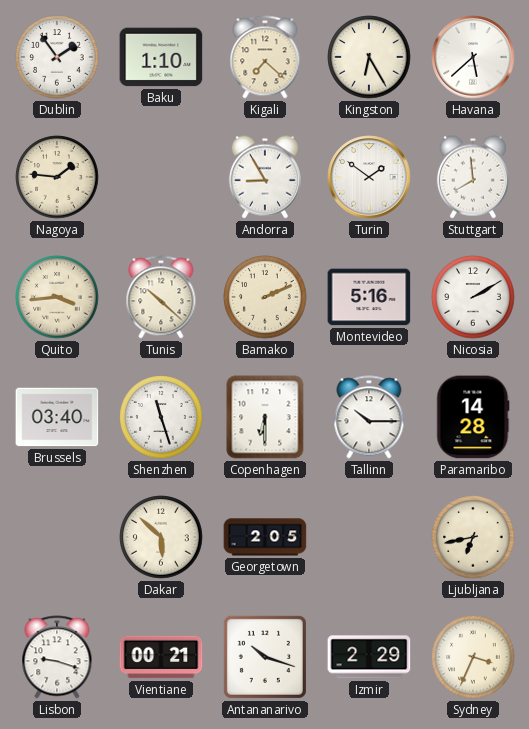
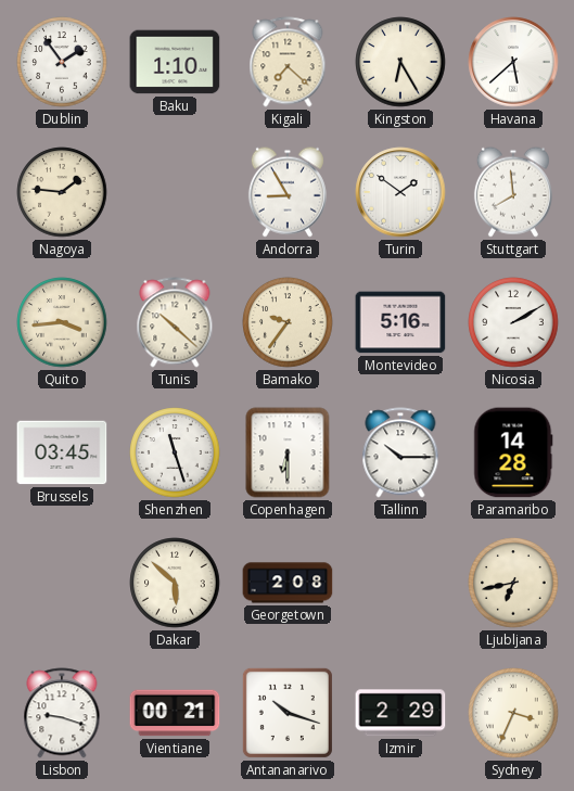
Bamako: 2:11 -> 9:36 (288, 322)
Brussels: 03:40 -> 03:45 (62, 452)
Georgetown: 2:05 -> 2:08 (288, 583)
